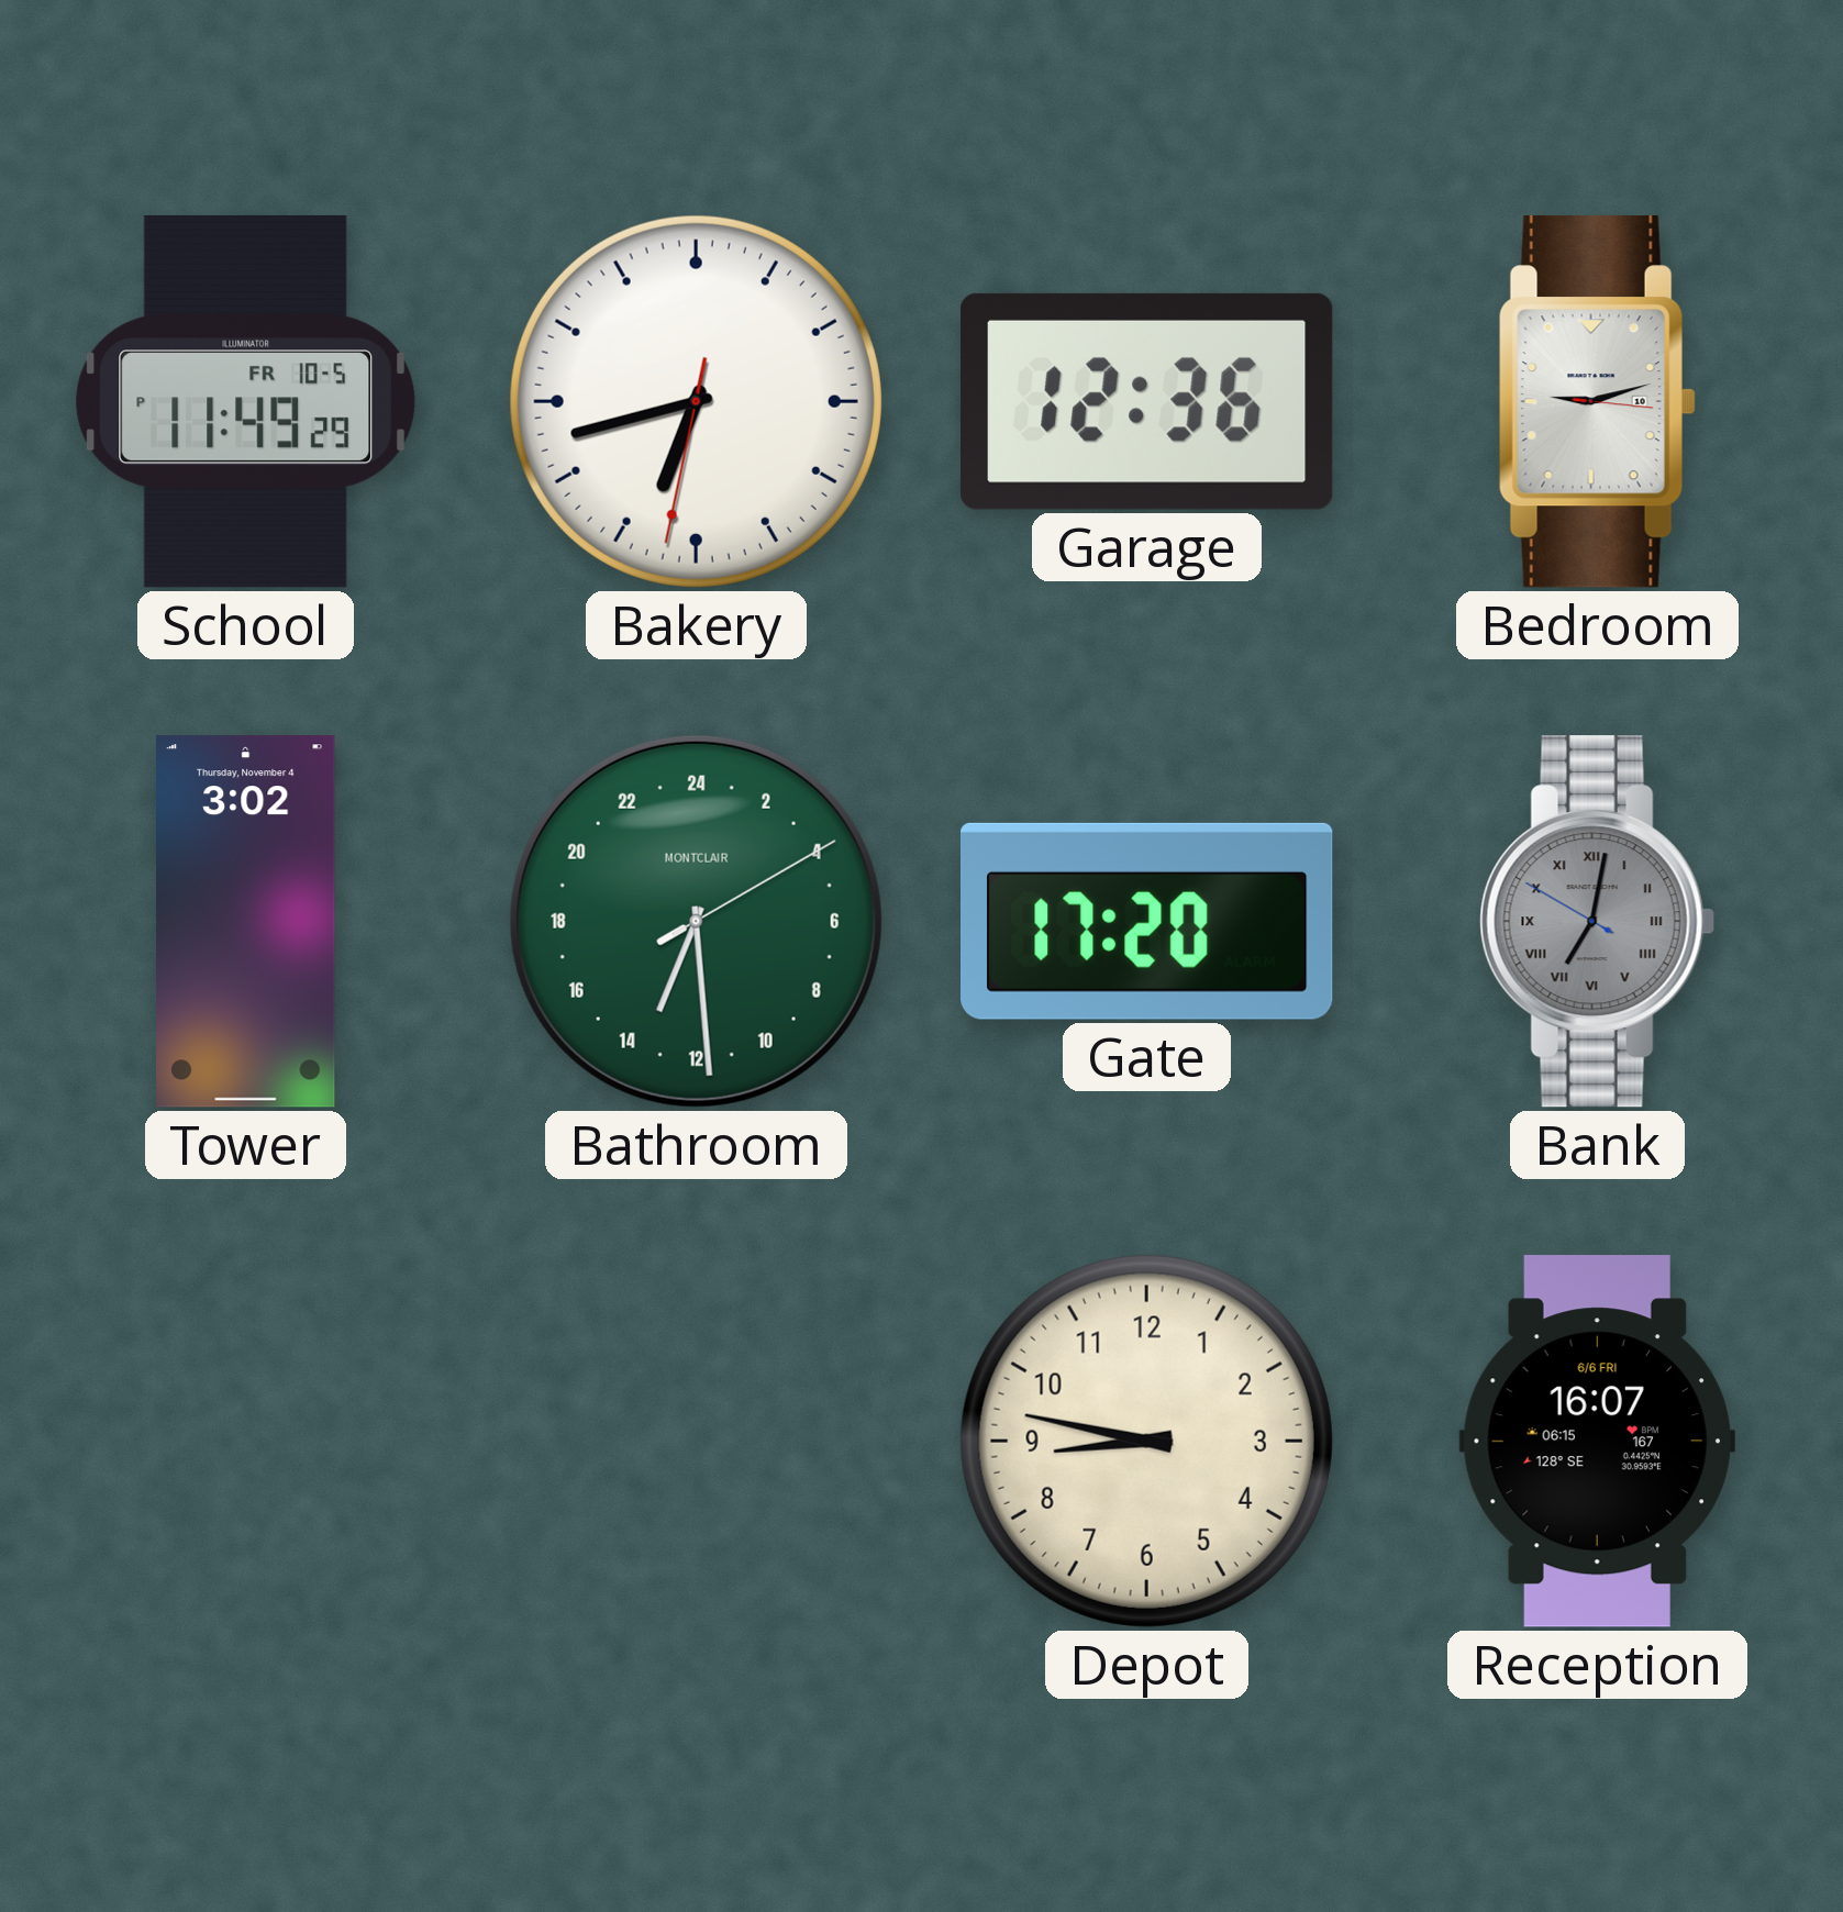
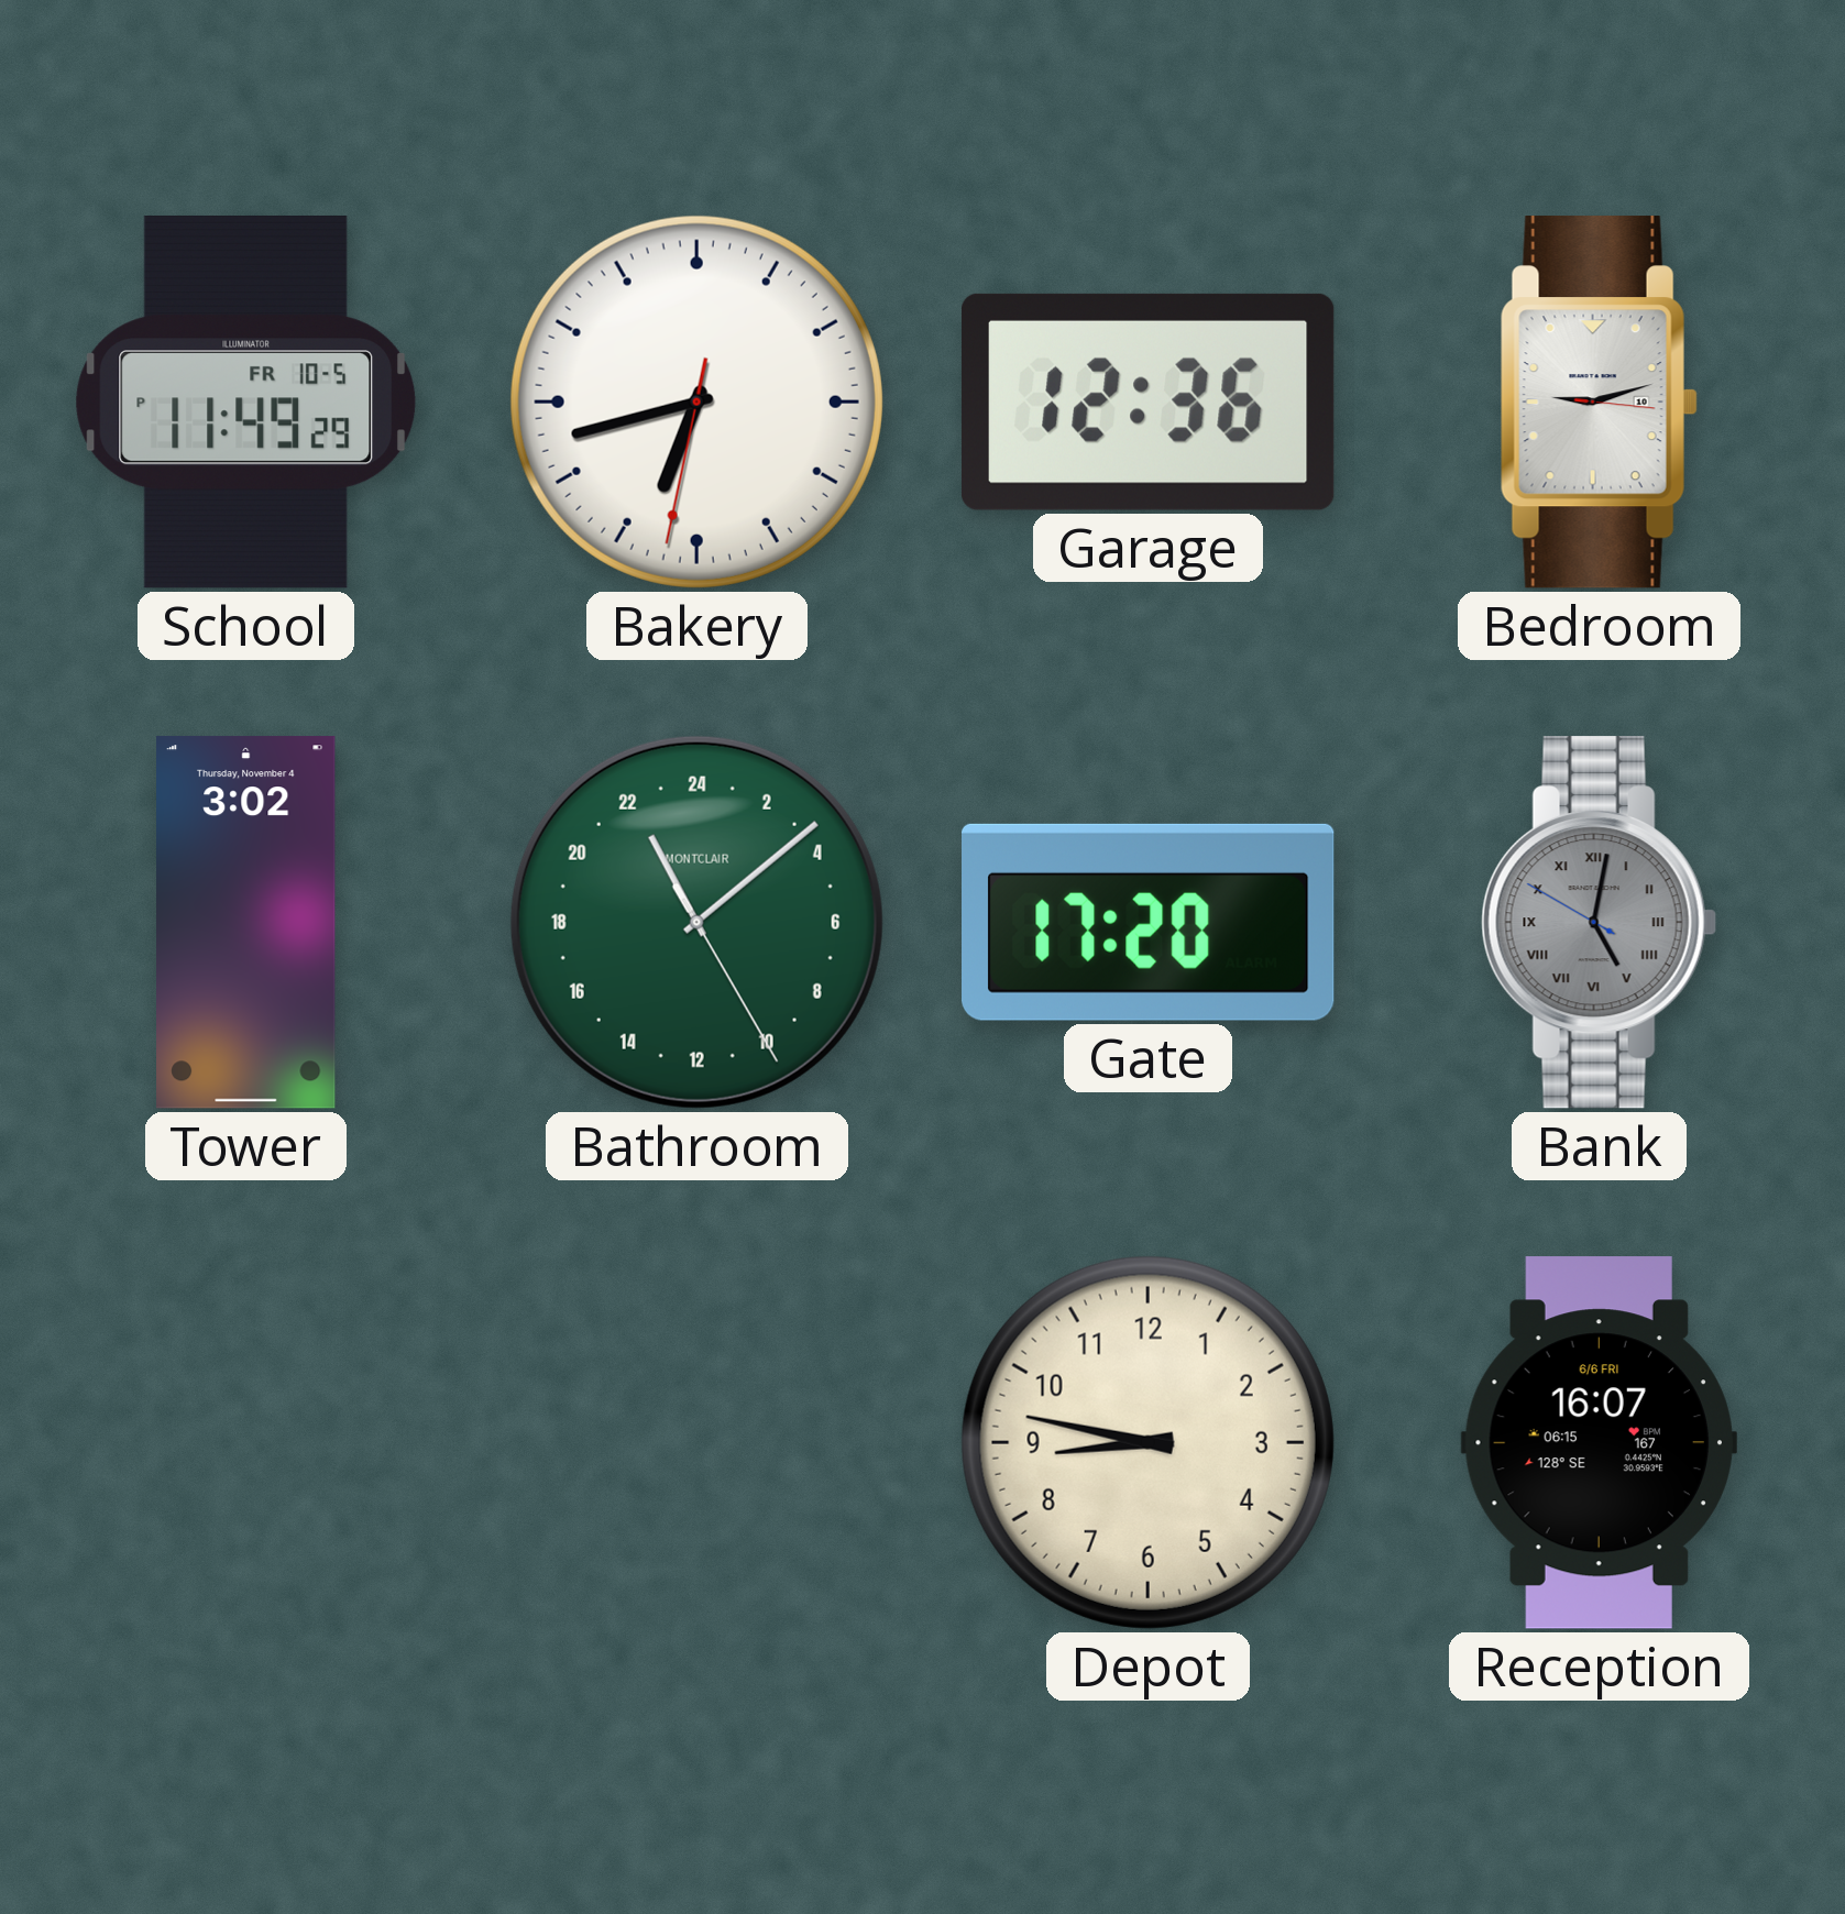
Bathroom: 13:29 -> 22:08 (696, 922)
Bank: 7:01 -> 5:01 (1599, 923)
